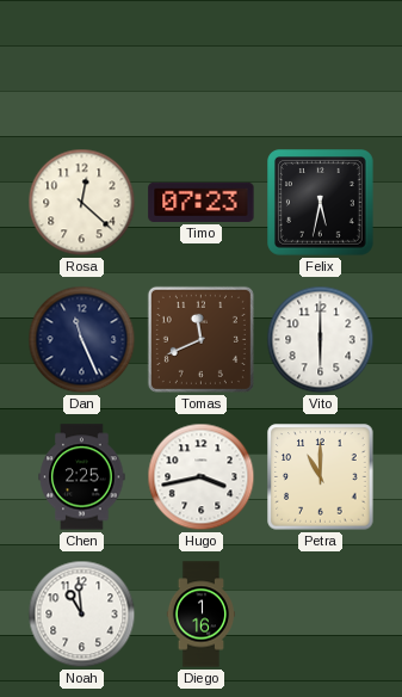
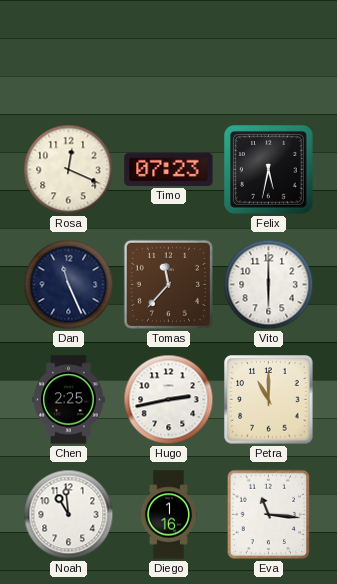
Rosa: 12:22 -> 12:19 (69, 170)
Tomas: 11:41 -> 11:37 (168, 284)
Hugo: 3:43 -> 2:43 (169, 400)
Eva: none -> 11:16 (269, 515)
